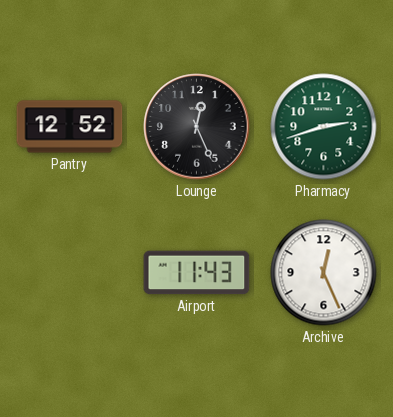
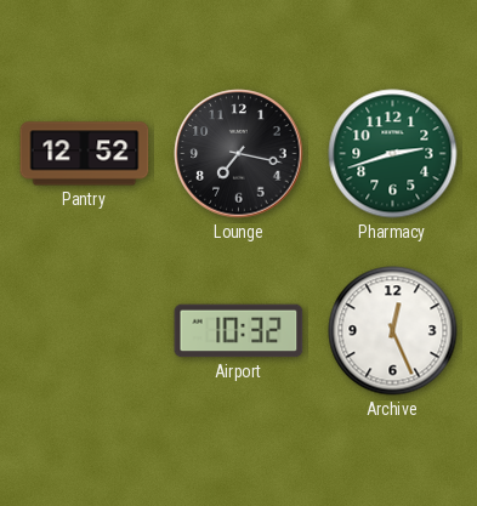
Lounge: 12:26 -> 7:17 (239, 154)
Airport: 11:43 -> 10:32 (239, 331)
